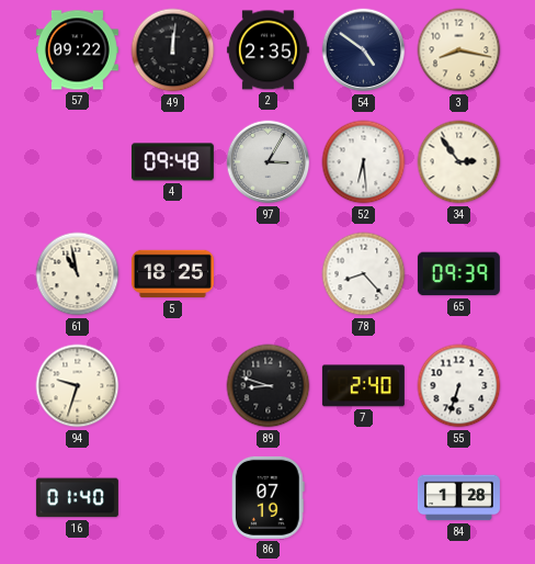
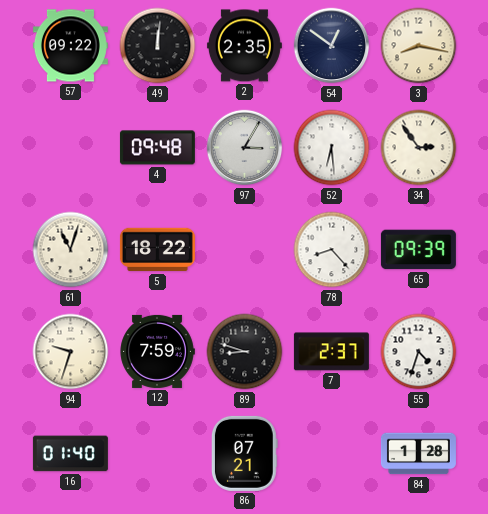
54: 4:51 -> 12:51 (332, 46)
61: 10:58 -> 11:03 (71, 250)
5: 18:25 -> 18:22 (157, 250)
12: none -> 7:59 (157, 351)
7: 2:40 -> 2:37 (331, 352)
55: 6:33 -> 4:33 (419, 352)
86: 07:19 -> 07:21 (244, 453)
